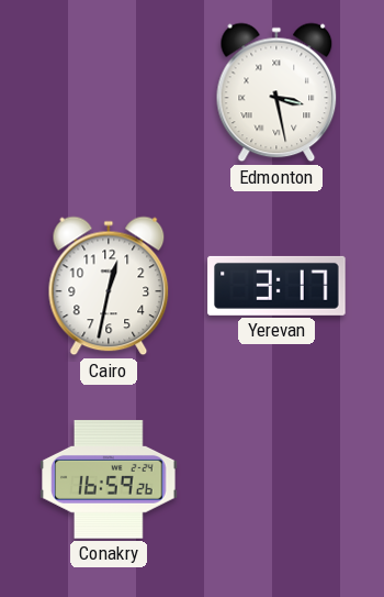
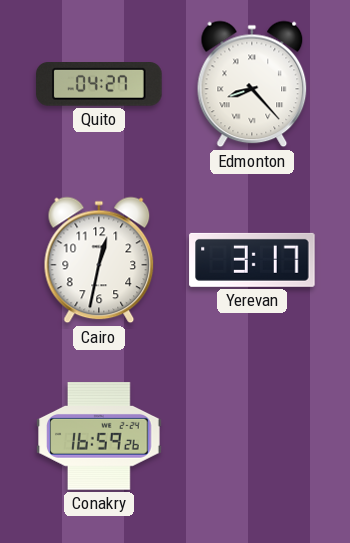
Quito: none -> 04:27 (99, 85)
Edmonton: 3:28 -> 8:23 (252, 84)
